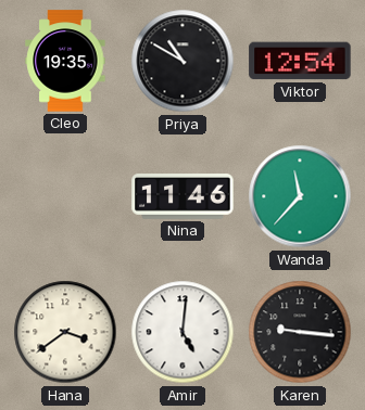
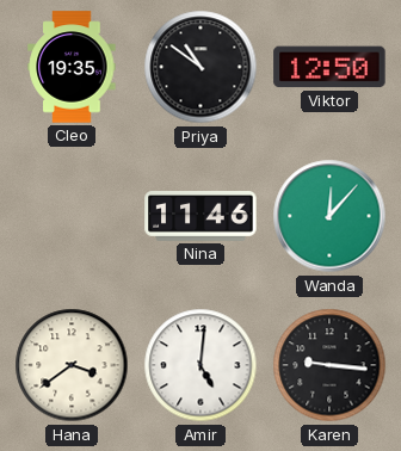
Priya: 10:50 -> 10:51 (200, 67)
Viktor: 12:54 -> 12:50 (329, 67)
Wanda: 11:37 -> 12:07 (329, 216)
